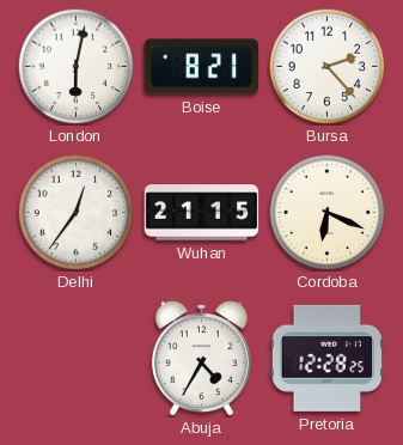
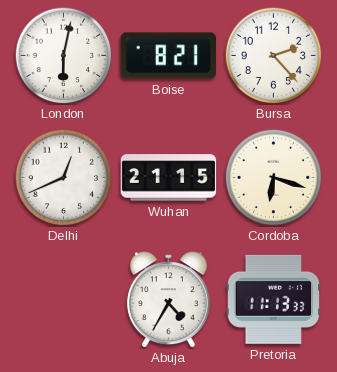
Delhi: 12:36 -> 12:41 (63, 177)
Cordoba: 6:19 -> 6:18 (273, 177)
Pretoria: 12:28 -> 11:13 (274, 299)
